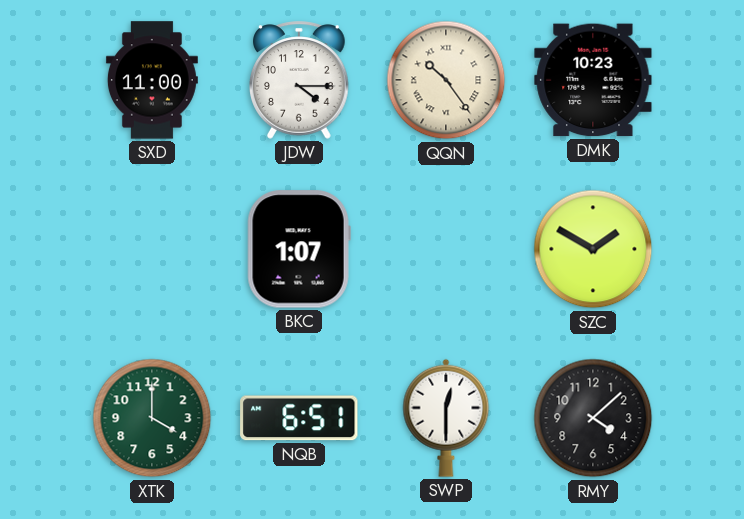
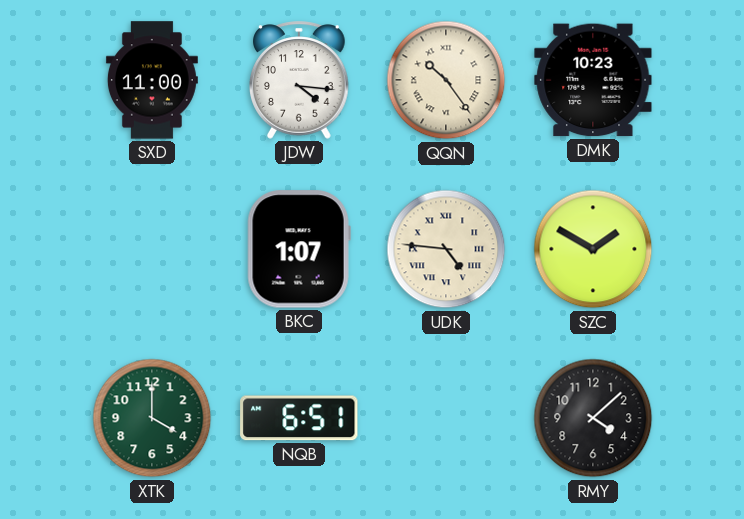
JDW: 4:15 -> 4:16 (300, 80)
UDK: none -> 4:46 (446, 249)
SWP: 12:30 -> none (446, 418)
